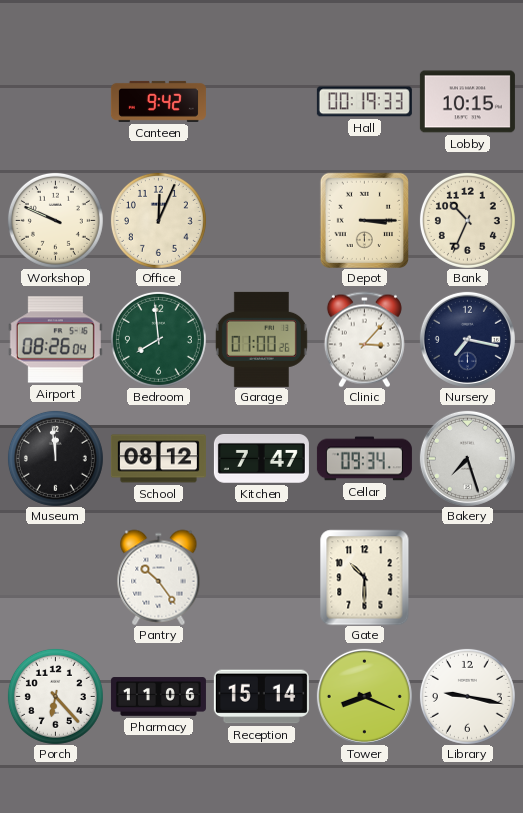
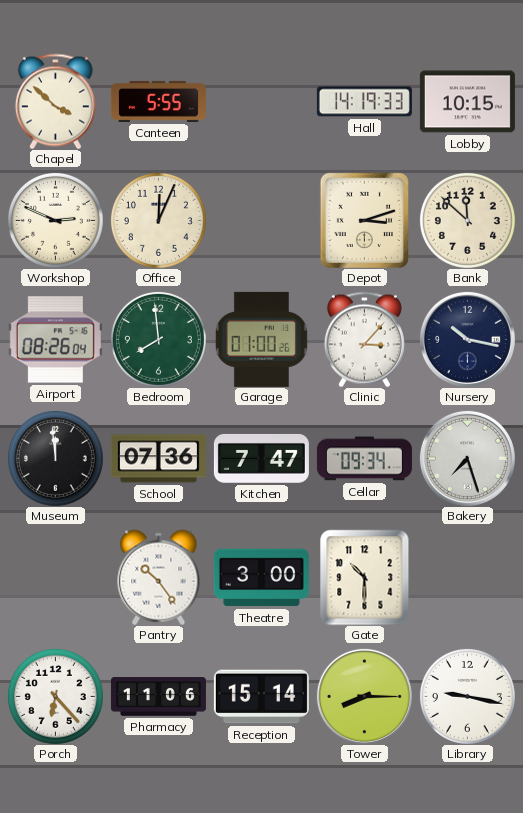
Chapel: none -> 3:52 (55, 101)
Canteen: 9:42 -> 5:55 (158, 101)
Hall: 00:19 -> 14:19 (364, 102)
Workshop: 9:49 -> 2:49 (55, 220)
Depot: 3:15 -> 3:12 (364, 220)
Bank: 10:34 -> 11:52 (467, 220)
Nursery: 7:17 -> 10:17 (467, 339)
School: 08:12 -> 07:36 (158, 459)
Theatre: none -> 3:00 (261, 578)
Tower: 8:19 -> 8:15 (364, 696)
